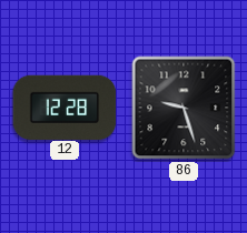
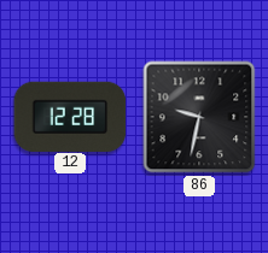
86: 9:27 -> 9:32 (199, 117)
